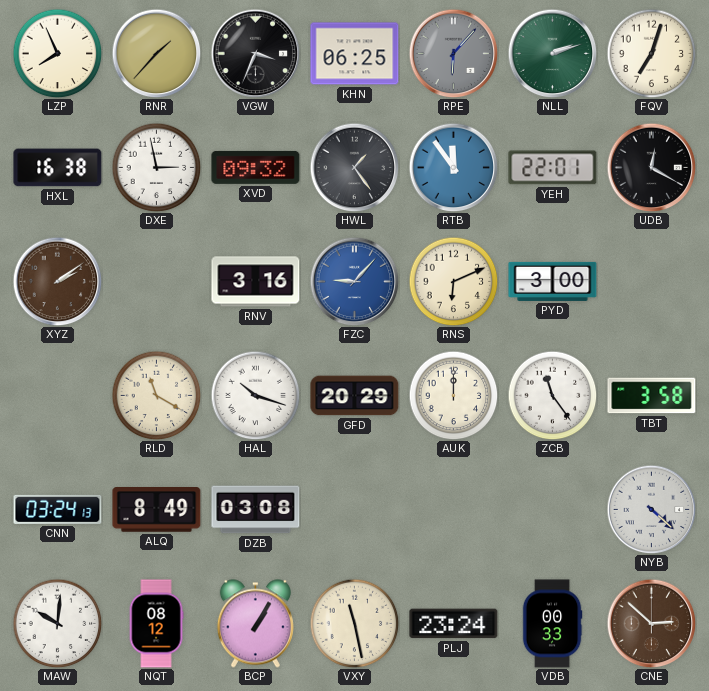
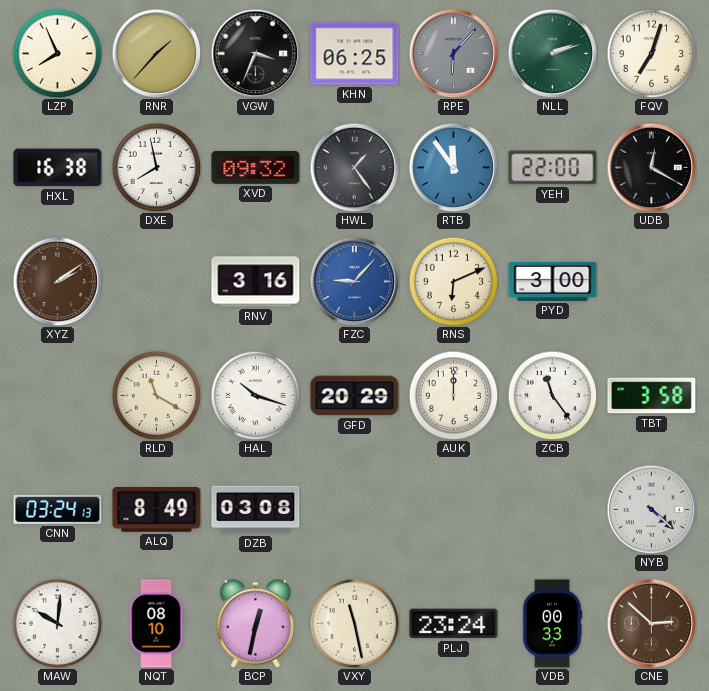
DXE: 2:58 -> 7:58 (156, 167)
YEH: 22:01 -> 22:00 (553, 168)
NQT: 08:12 -> 08:10 (156, 624)
BCP: 1:05 -> 12:32 (255, 624)
